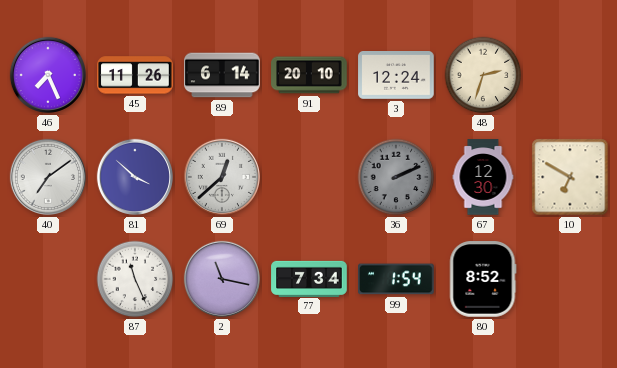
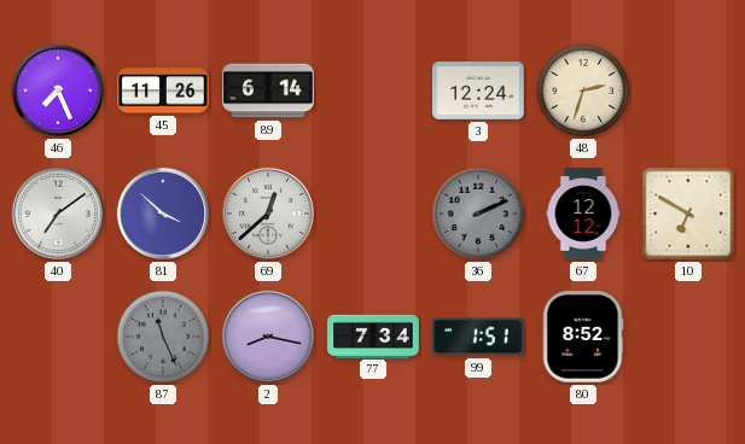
91: 20:10 -> none (309, 75)
67: 12:30 -> 12:12 (583, 214)
87 dial: white -> grey (163, 337)
2: 11:17 -> 8:17 (268, 337)
99: 1:54 -> 1:51 (478, 337)
